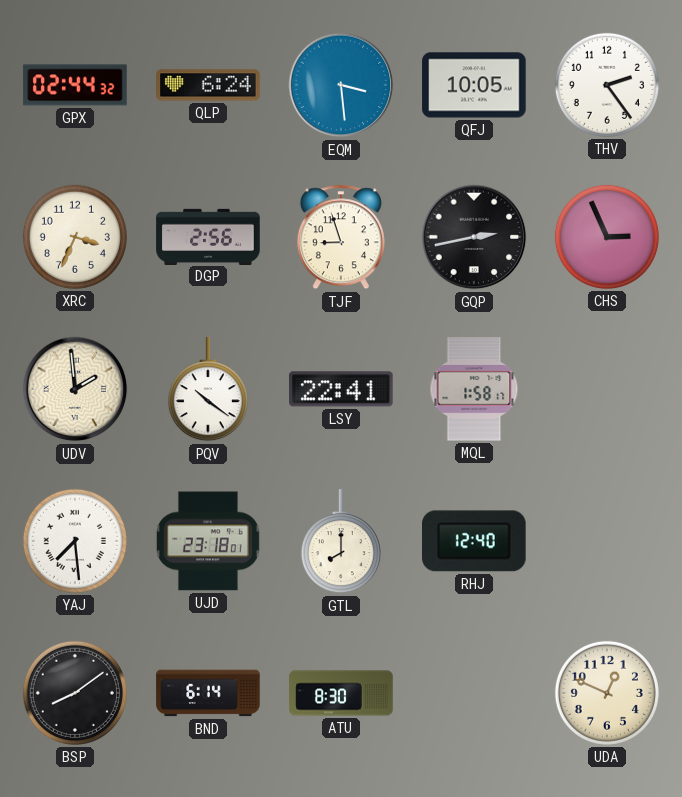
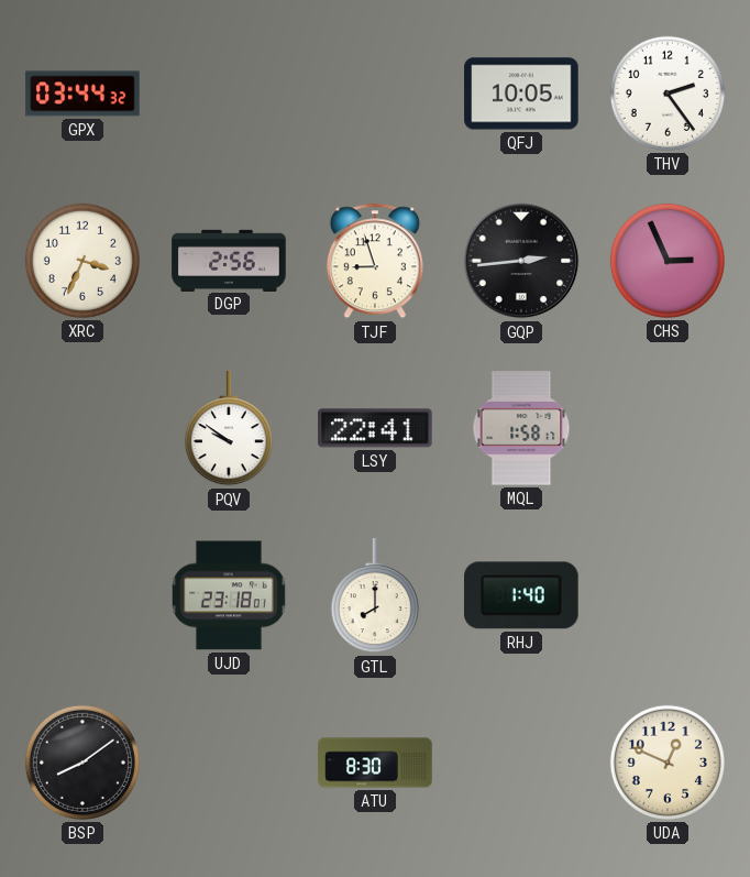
GPX: 02:44 -> 03:44 (82, 94)
QLP: 6:24 -> none (208, 85)
EQM: 3:29 -> none (341, 85)
GQP: 2:43 -> 2:44 (521, 261)
UDV: 1:59 -> none (75, 389)
PQV: 10:21 -> 9:51 (229, 429)
YAJ: 7:29 -> none (75, 541)
RHJ: 12:40 -> 1:40 (522, 595)
BND: 6:14 -> none (208, 693)
